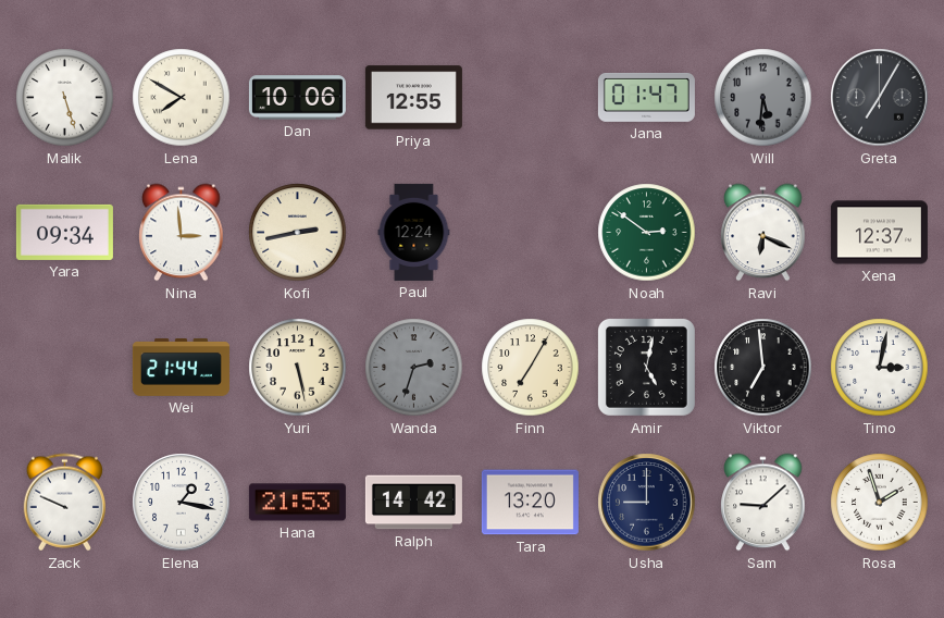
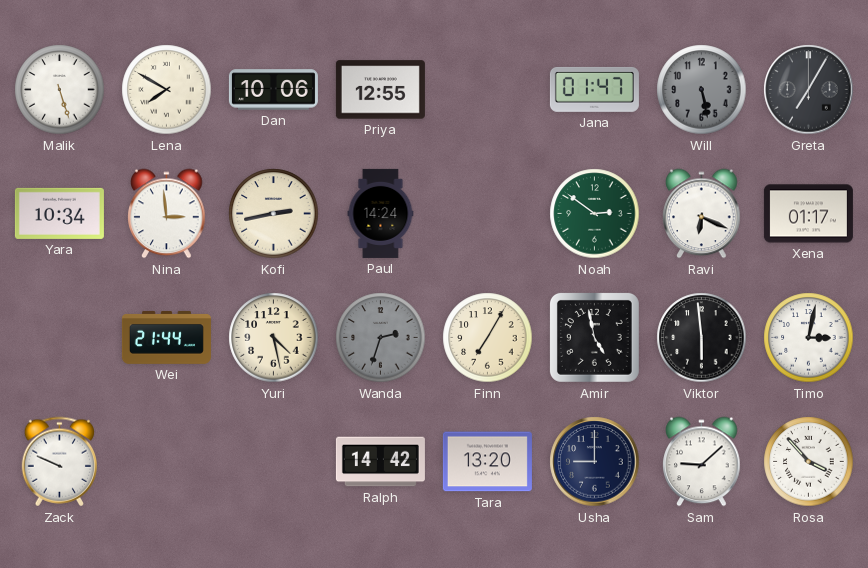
Will: 5:31 -> 5:28 (702, 90)
Yara: 09:34 -> 10:34 (59, 213)
Paul: 12:24 -> 14:24 (381, 213)
Xena: 12:37 -> 01:17 (808, 214)
Yuri: 5:28 -> 4:28 (274, 338)
Amir: 5:02 -> 4:58 (594, 337)
Viktor: 6:59 -> 5:59 (702, 338)
Elena: 1:17 -> none (182, 503)
Hana: 21:53 -> none (297, 503)
Rosa: 1:57 -> 3:53 (809, 462)
